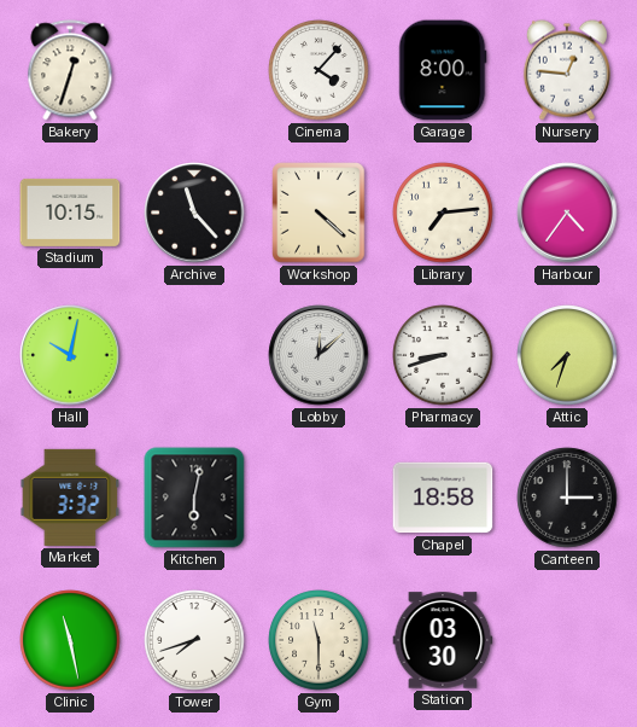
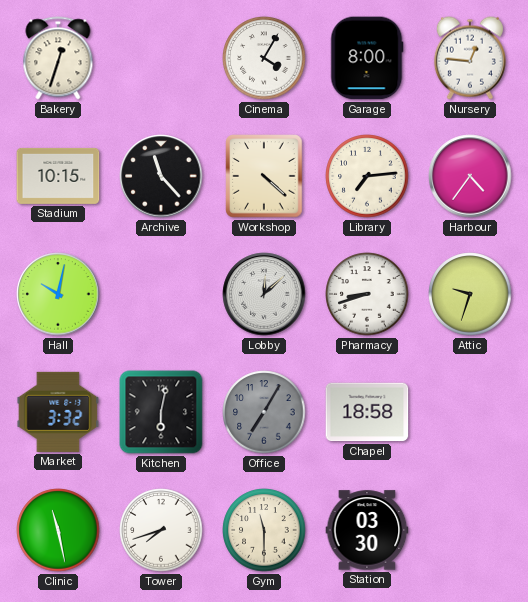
Cinema: 4:07 -> 4:05 (264, 58)
Attic: 7:33 -> 9:33 (470, 294)
Office: none -> 7:05 (264, 412)
Canteen: 3:00 -> none (567, 498)
